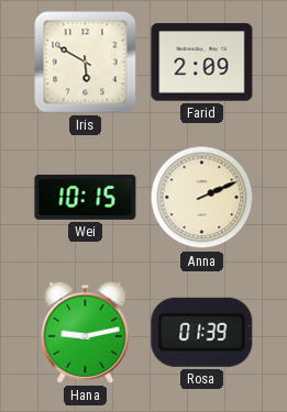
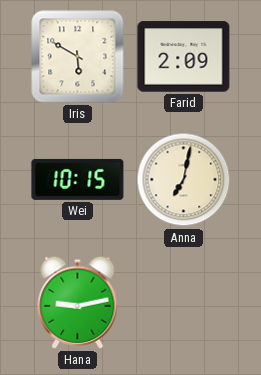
Anna: 2:11 -> 7:02 (184, 180)
Rosa: 01:39 -> none (202, 332)
